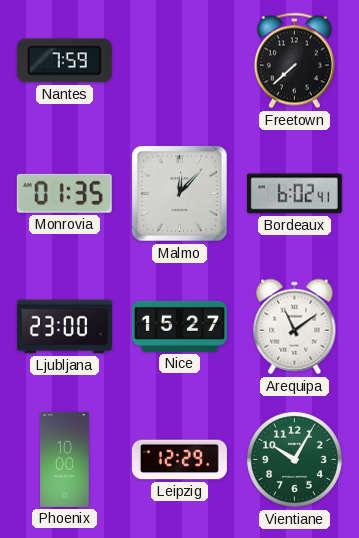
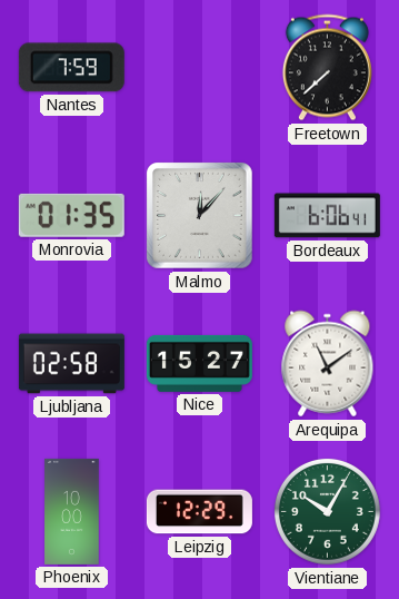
Bordeaux: 6:02 -> 6:06 (327, 216)
Ljubljana: 23:00 -> 02:58 (71, 364)
